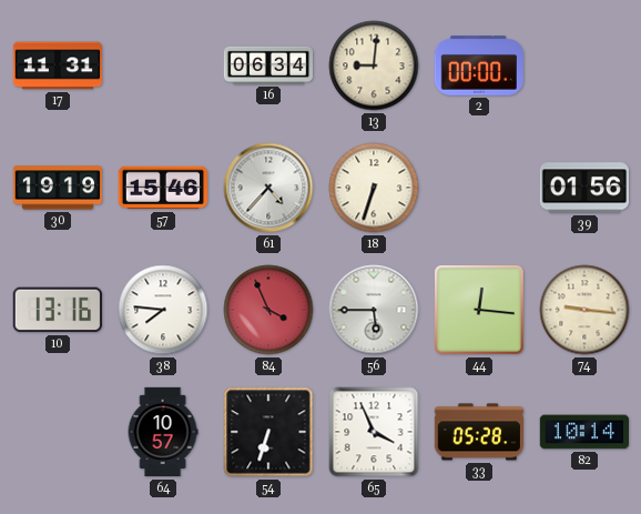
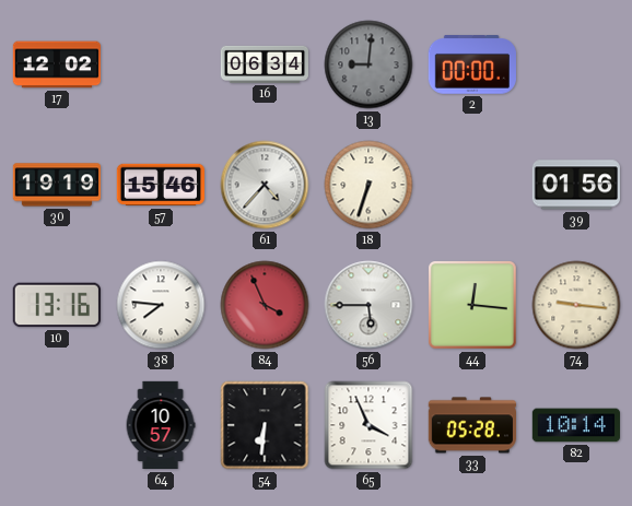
17: 11:31 -> 12:02 (56, 64)
13 dial: cream -> grey (368, 64)
54: 6:33 -> 6:31 (265, 425)
